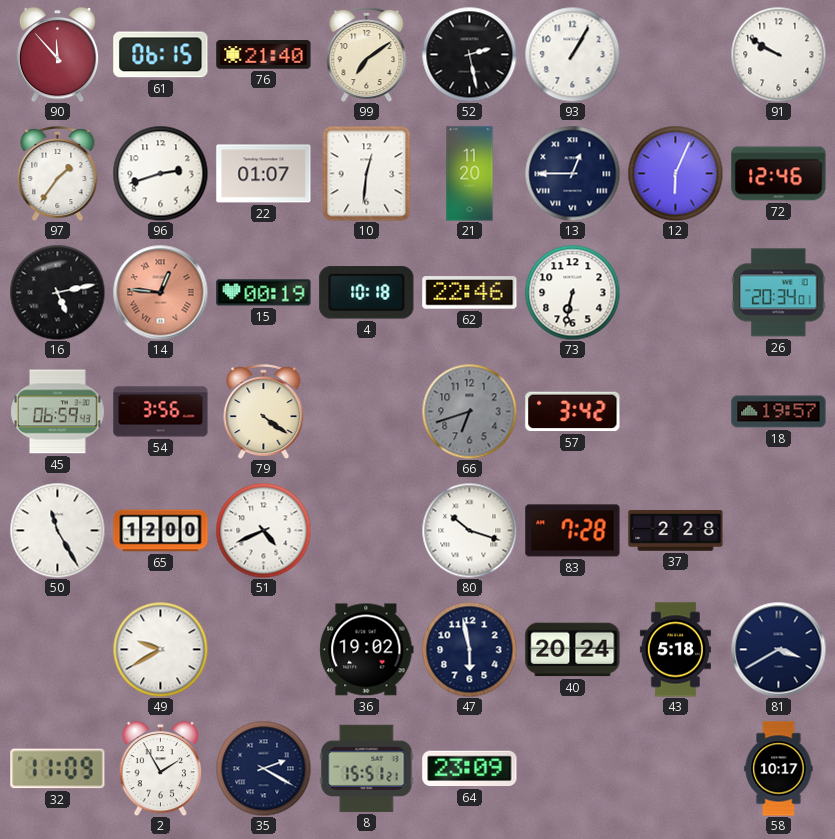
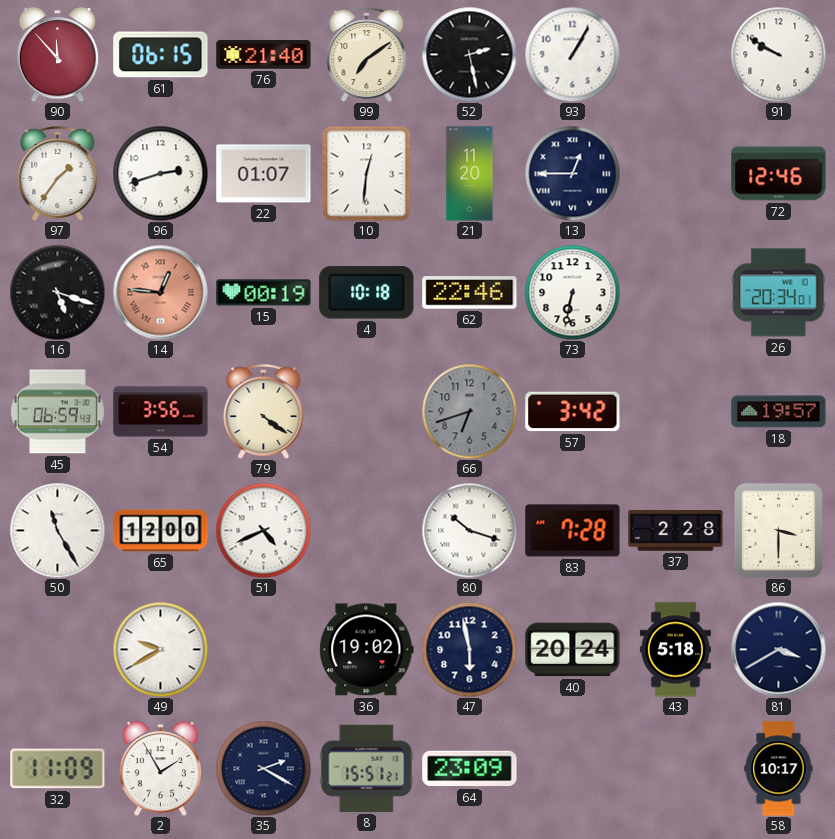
12: 6:04 -> none (675, 173)
16: 5:13 -> 5:18 (57, 292)
86: none -> 3:30 (778, 530)
